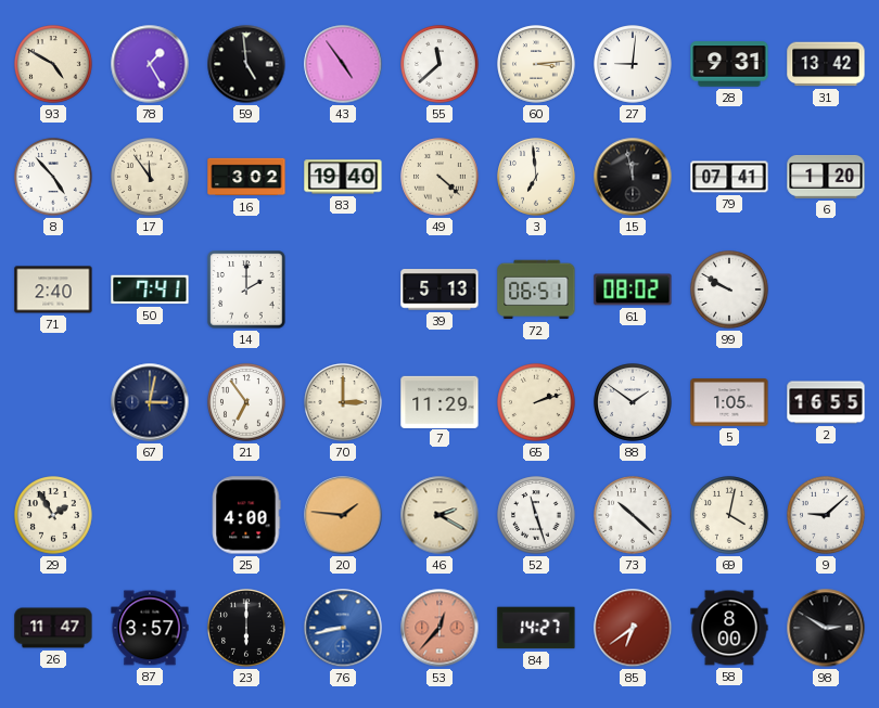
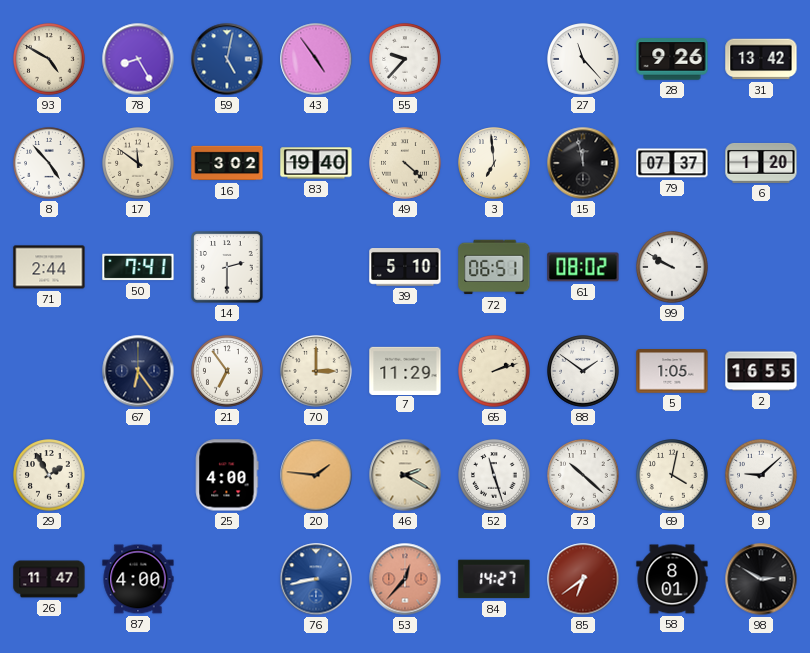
78: 1:25 -> 8:25 (138, 59)
59: 4:59 -> 5:02 (227, 59)
59 dial: black -> blue (227, 59)
55: 11:38 -> 9:37 (405, 59)
60: 3:14 -> none (536, 64)
27: 9:01 -> 11:23 (583, 59)
28: 9:31 -> 9:26 (672, 59)
17: 11:54 -> 11:51 (138, 163)
79: 07:41 -> 07:37 (672, 163)
71: 2:40 -> 2:44 (49, 267)
14: 2:00 -> 2:30 (227, 267)
39: 5:13 -> 5:10 (405, 268)
67: 3:02 -> 6:24 (138, 371)
87: 3:57 -> 4:00 (138, 579)
23: 6:00 -> none (246, 628)
58: 8:00 -> 8:01 (672, 579)
